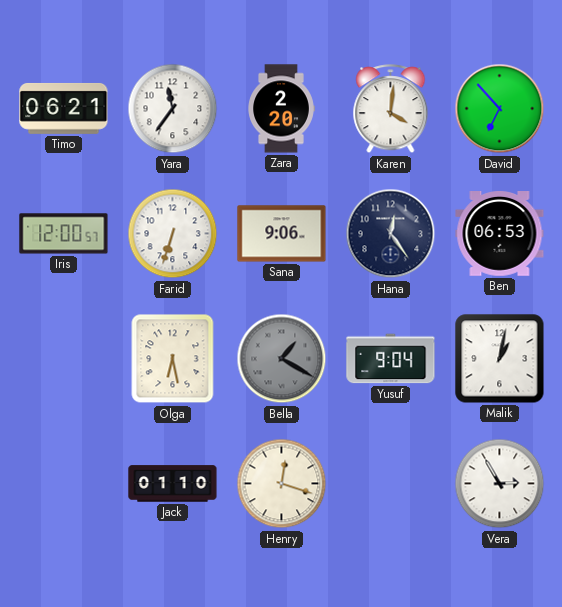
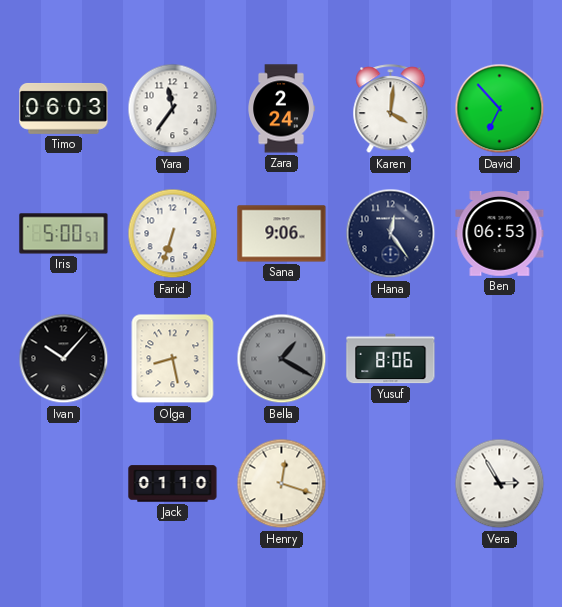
Timo: 06:21 -> 06:03 (64, 108)
Zara: 2:20 -> 2:24 (281, 109)
Iris: 12:00 -> 5:00 (64, 234)
Ivan: none -> 10:07 (64, 359)
Olga: 6:28 -> 8:28 (173, 359)
Yusuf: 9:04 -> 8:06 (391, 359)
Malik: 1:02 -> none (500, 359)
